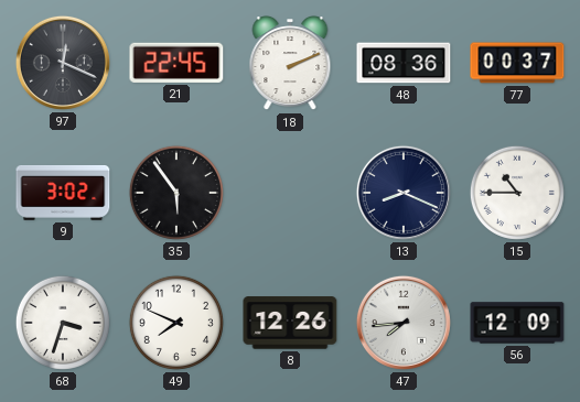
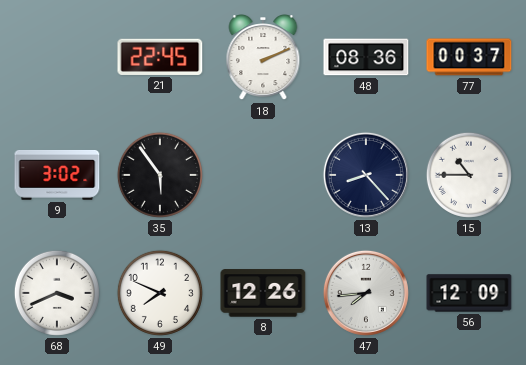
97: 12:19 -> none (63, 63)
13: 8:19 -> 8:23 (366, 175)
68: 3:33 -> 3:41 (57, 293)
